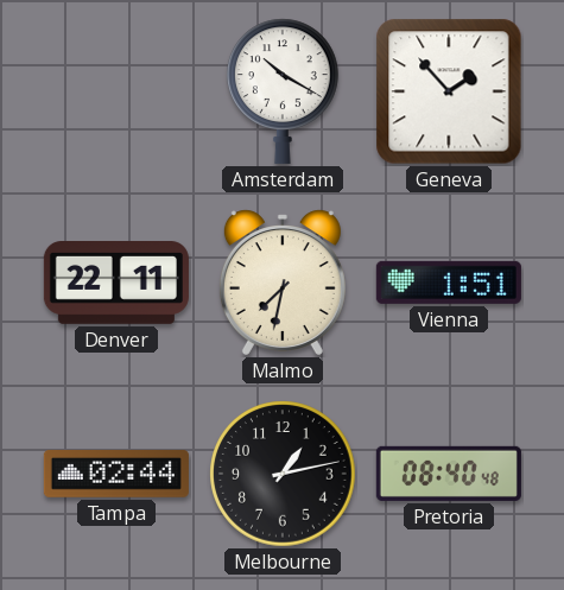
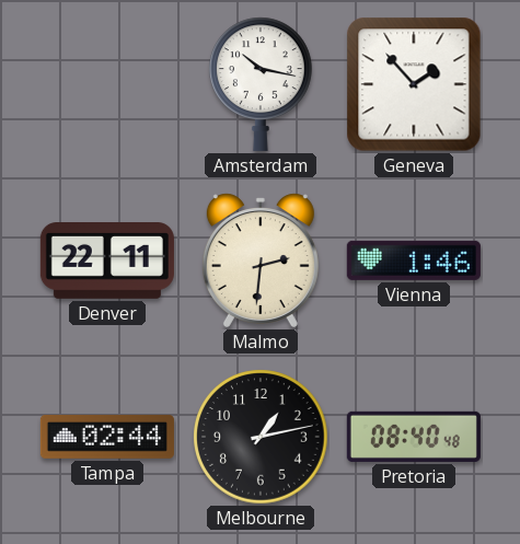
Amsterdam: 10:20 -> 10:17 (262, 84)
Malmo: 7:32 -> 2:31 (261, 261)
Vienna: 1:51 -> 1:46 (414, 261)
